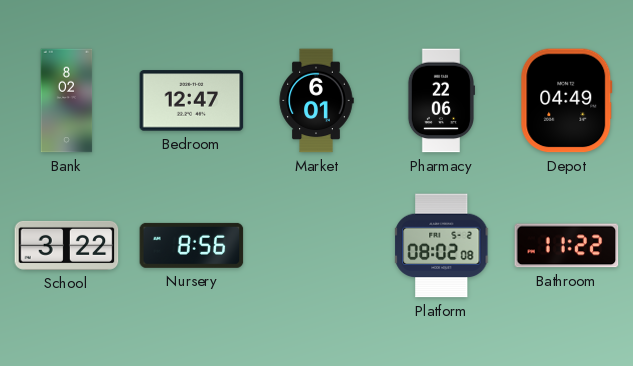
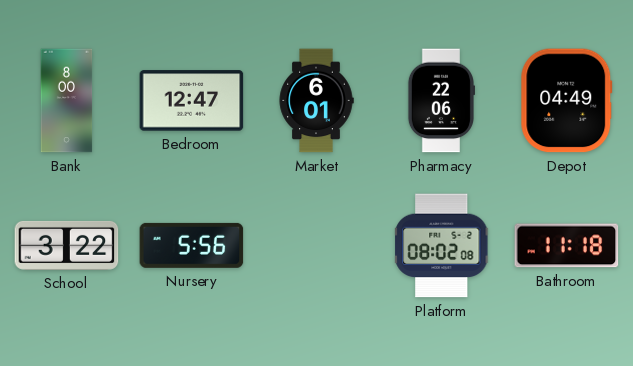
Bank: 8:02 -> 8:00 (67, 101)
Nursery: 8:56 -> 5:56 (192, 245)
Bathroom: 11:22 -> 11:18 (567, 246)
